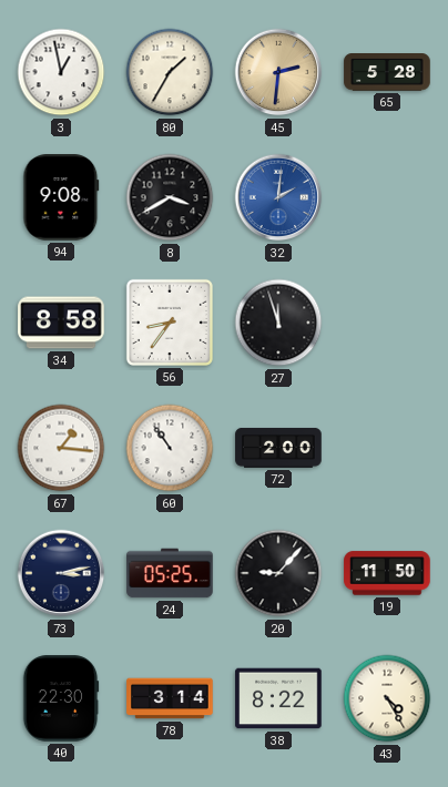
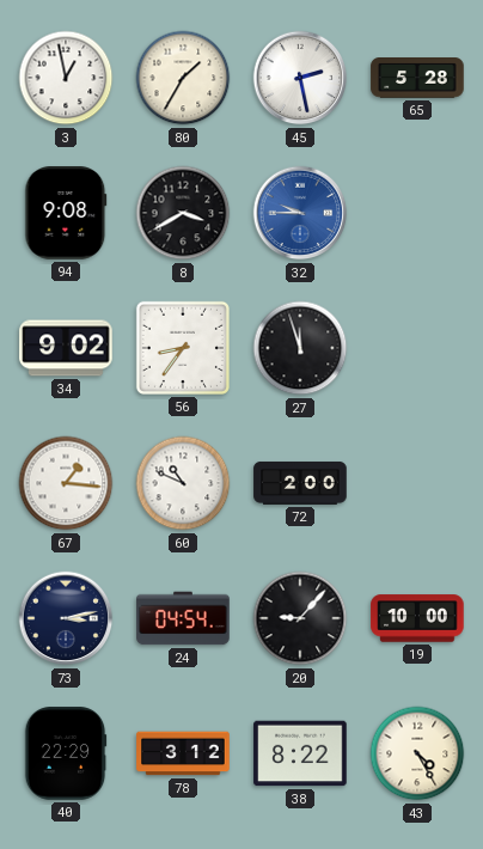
45: 2:31 -> 2:28 (300, 78)
45 dial: champagne -> white (300, 78)
32: 2:01 -> 9:45 (300, 213)
34: 8:58 -> 9:02 (66, 348)
60: 10:54 -> 10:49 (183, 483)
24: 05:25 -> 04:54 (183, 618)
19: 11:50 -> 10:00 (417, 618)
40: 22:30 -> 22:29 (66, 753)
78: 3:14 -> 3:12 (183, 753)
